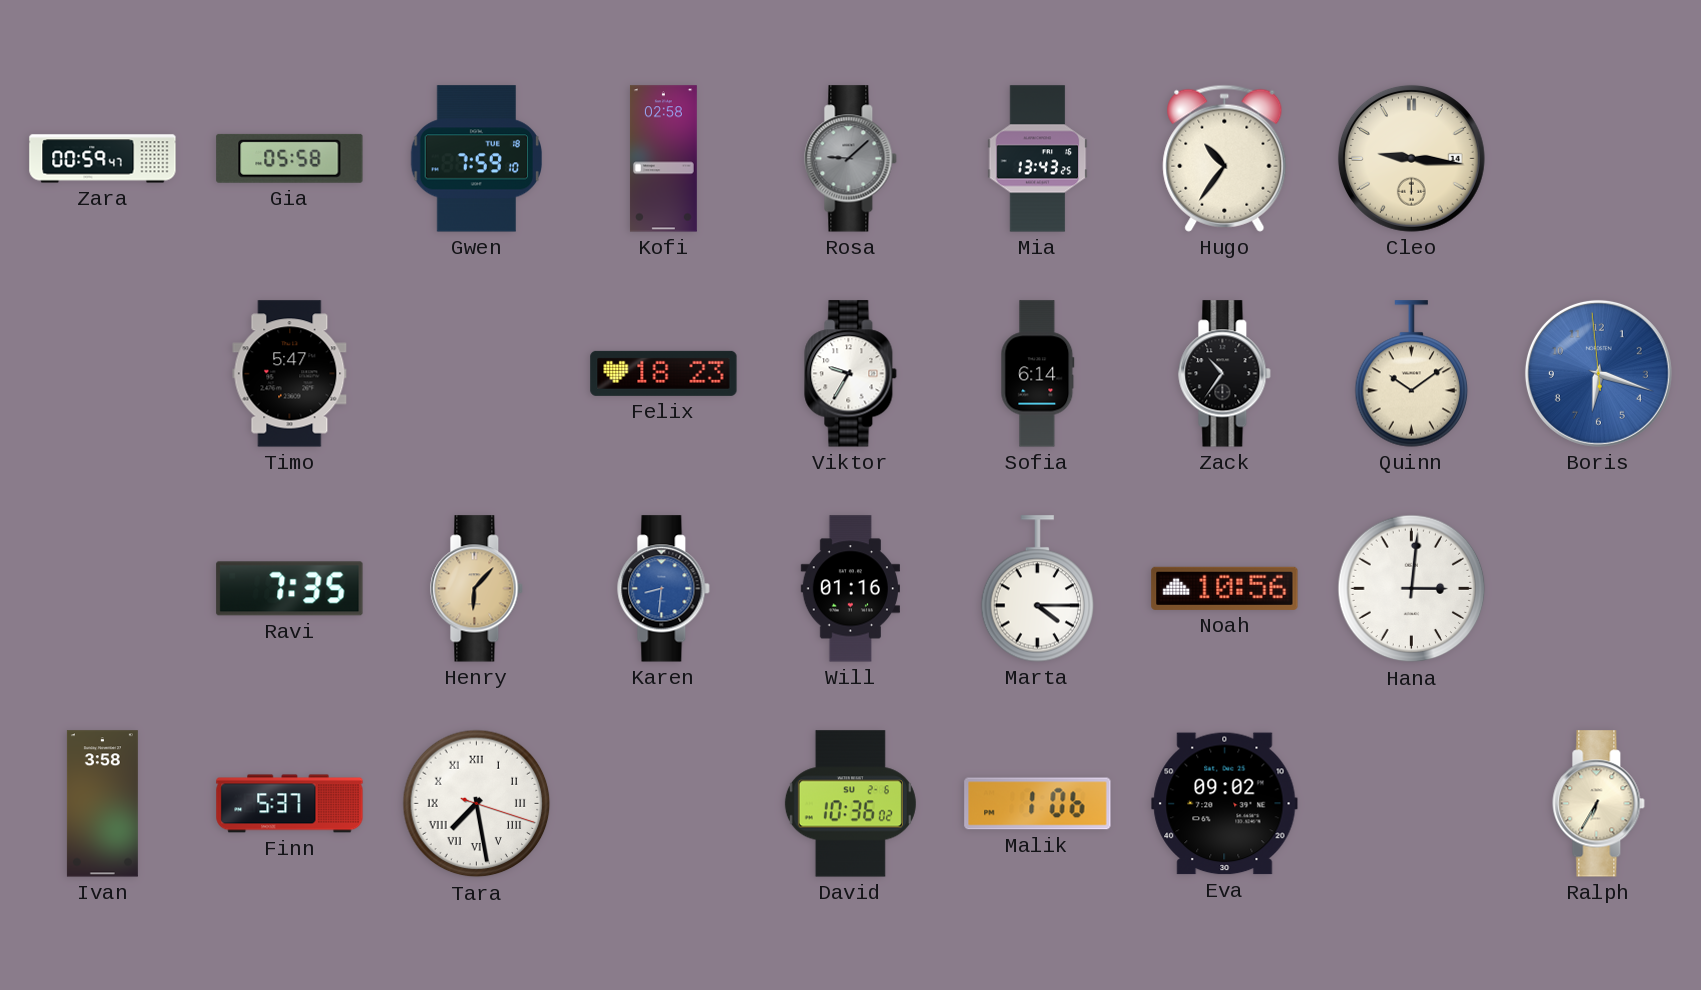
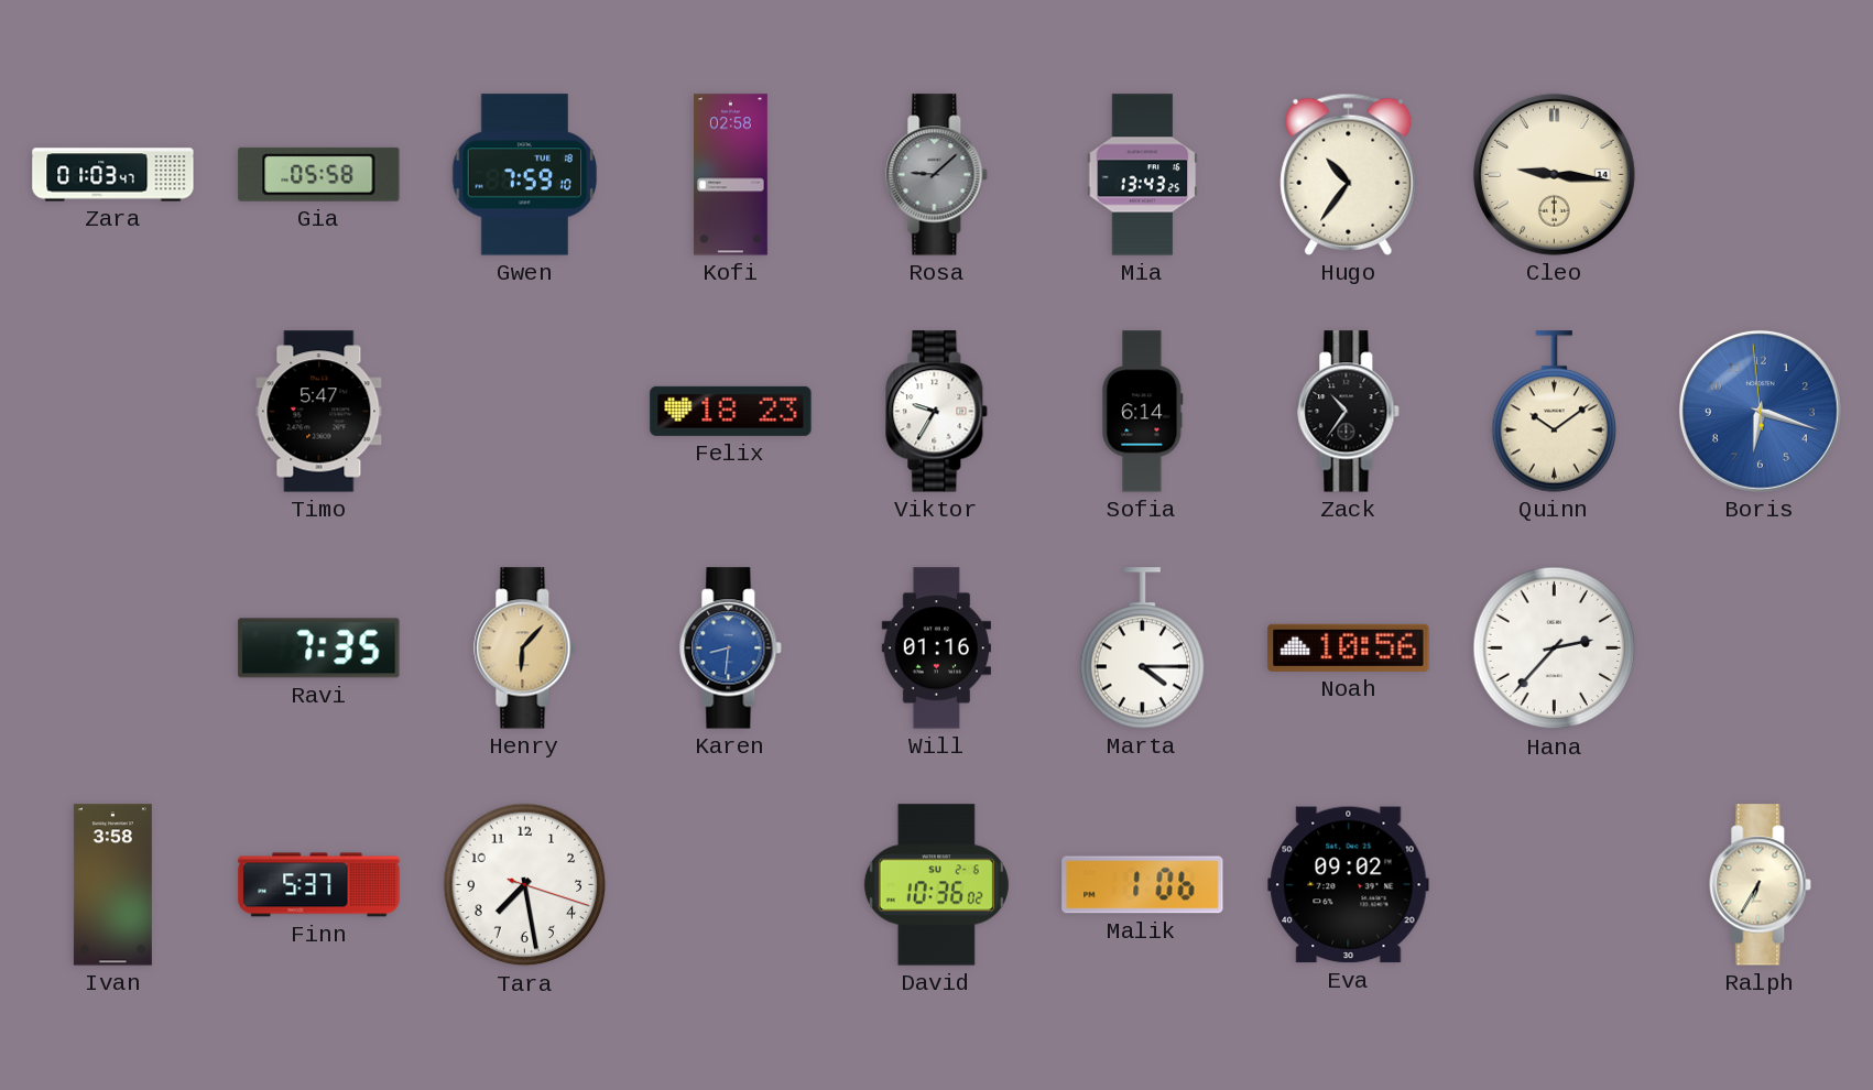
Zara: 00:59 -> 01:03 (113, 175)
Hana: 3:01 -> 2:37 (1555, 648)
Tara numerals: Roman -> Arabic (525, 885)
